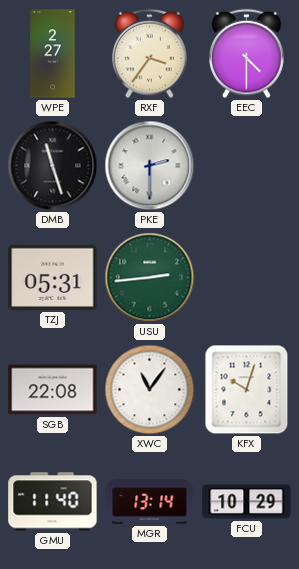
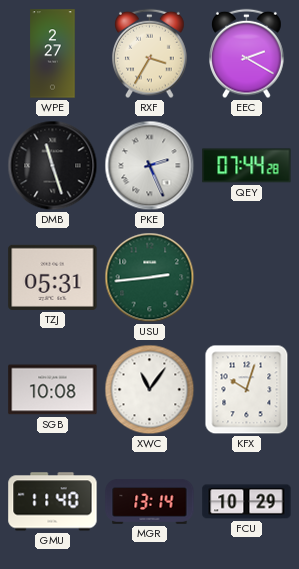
RXF: 3:36 -> 3:35 (150, 54)
EEC: 4:30 -> 2:20 (247, 54)
PKE: 2:30 -> 2:26 (150, 166)
QEY: none -> 07:44 (247, 166)
SGB: 22:08 -> 10:08 (53, 390)
